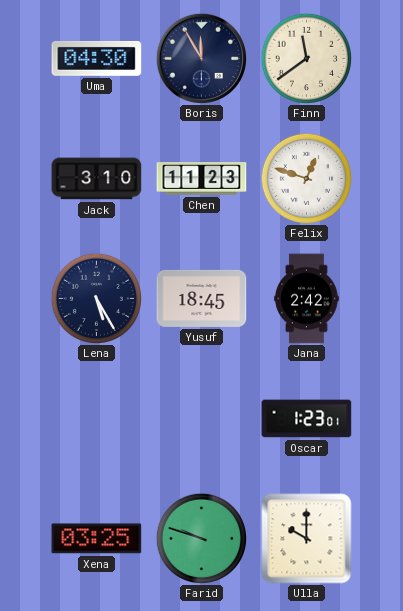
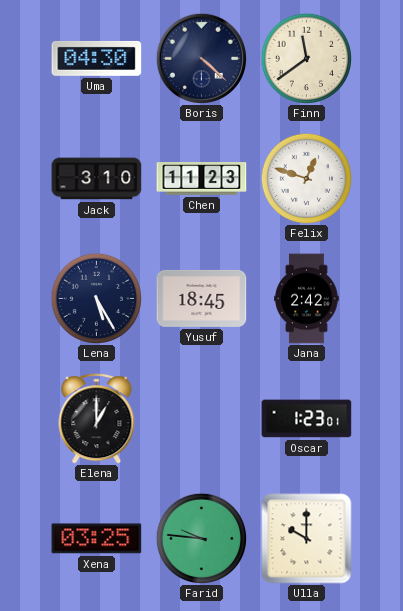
Boris: 11:55 -> 4:22 (201, 58)
Elena: none -> 1:00 (97, 419)
Farid: 9:48 -> 9:46 (201, 538)
